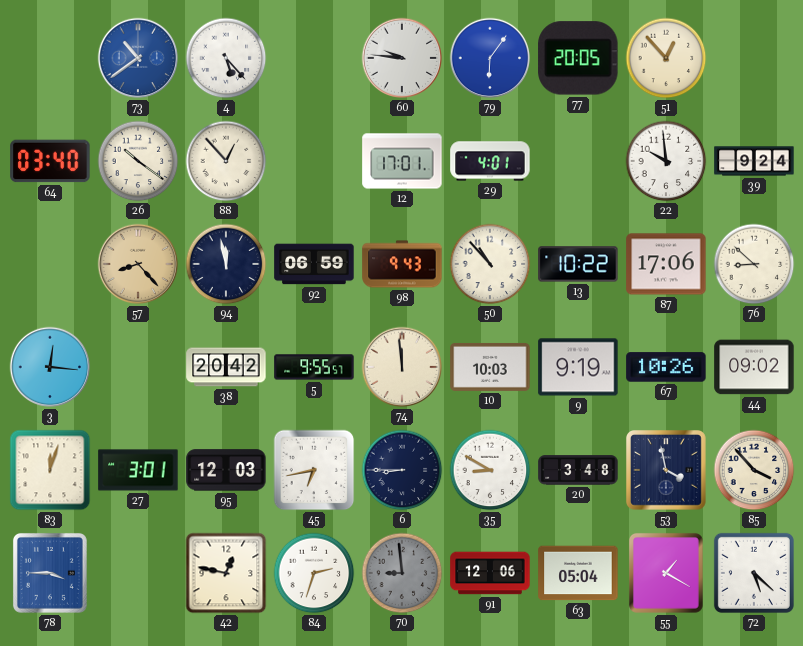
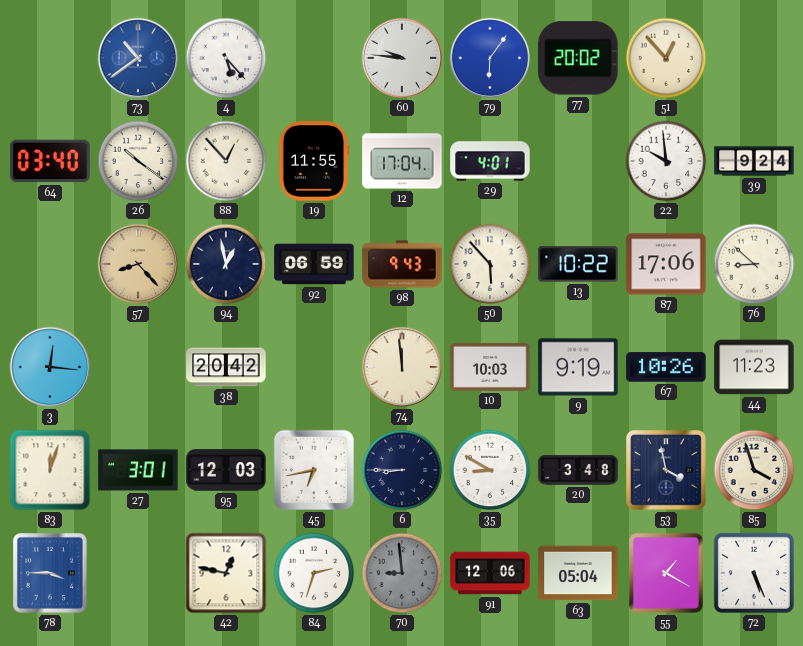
77: 20:05 -> 20:02 (578, 58)
19: none -> 11:55 (314, 161)
12: 17:01 -> 17:04 (402, 161)
94: 11:58 -> 12:58 (226, 264)
50: 10:53 -> 5:53 (490, 264)
5: 9:55 -> none (314, 367)
44: 09:02 -> 11:23 (754, 367)
85: 3:53 -> 3:57 (754, 470)
72: 5:22 -> 5:26 (754, 573)
